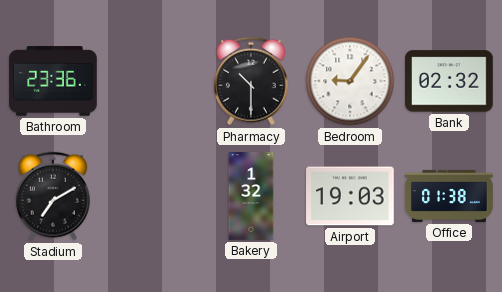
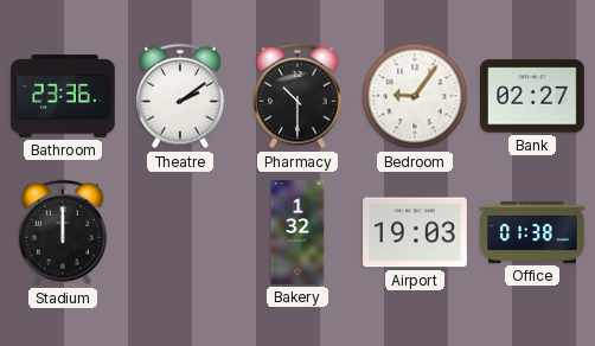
Theatre: none -> 2:09 (180, 96)
Bank: 02:32 -> 02:27 (532, 96)
Stadium: 7:10 -> 12:00 (63, 232)
